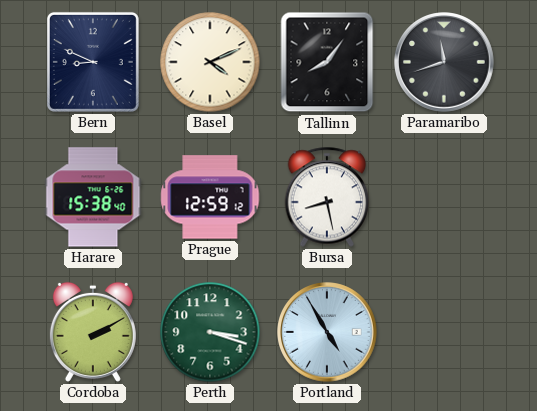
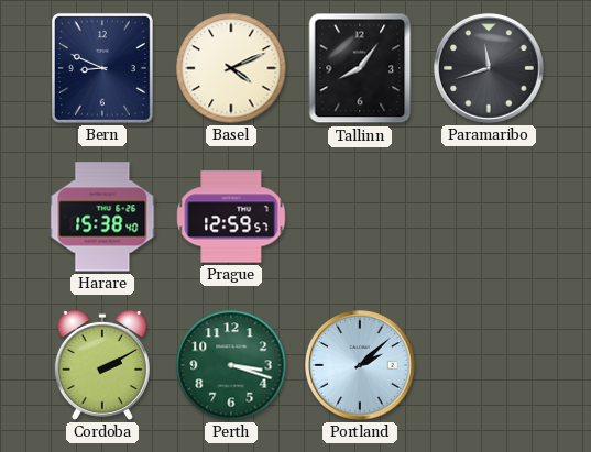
Prague: 12:59:12 -> 12:59:57 (231, 217)
Bursa: 8:28 -> none (327, 197)
Portland: 4:55 -> 2:08 (360, 365)
